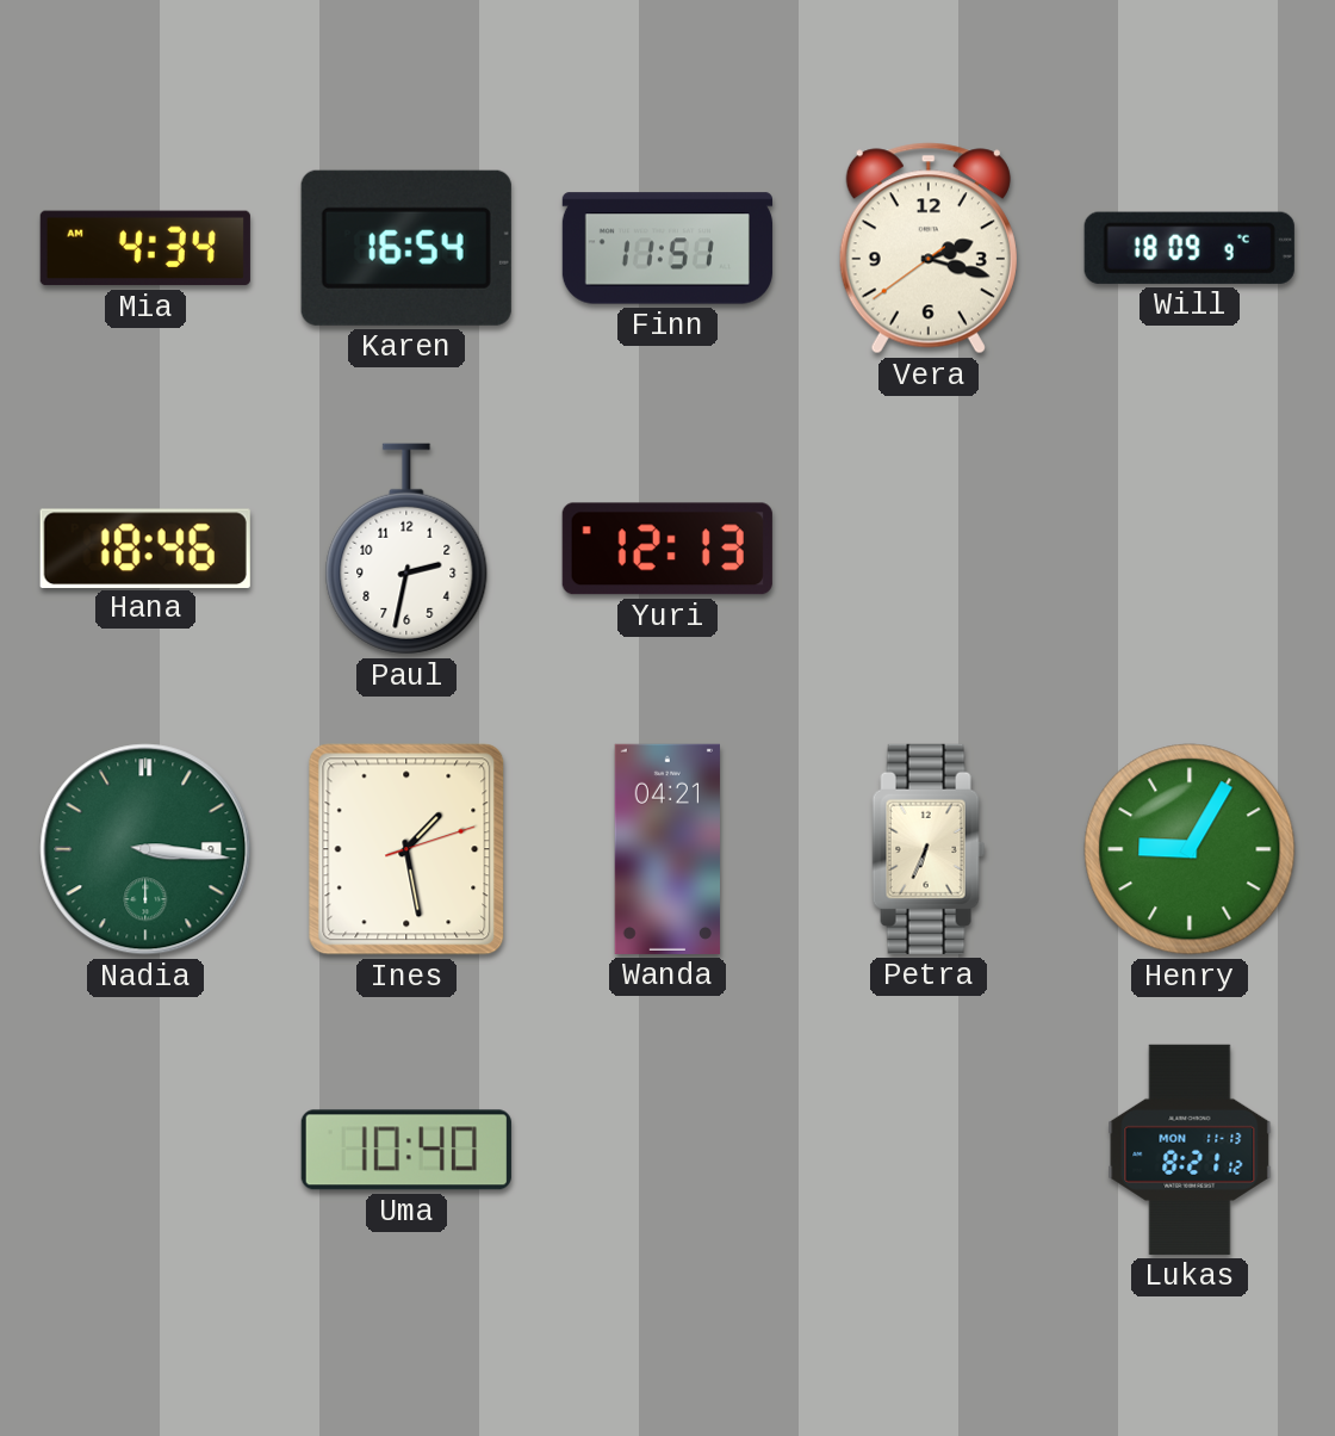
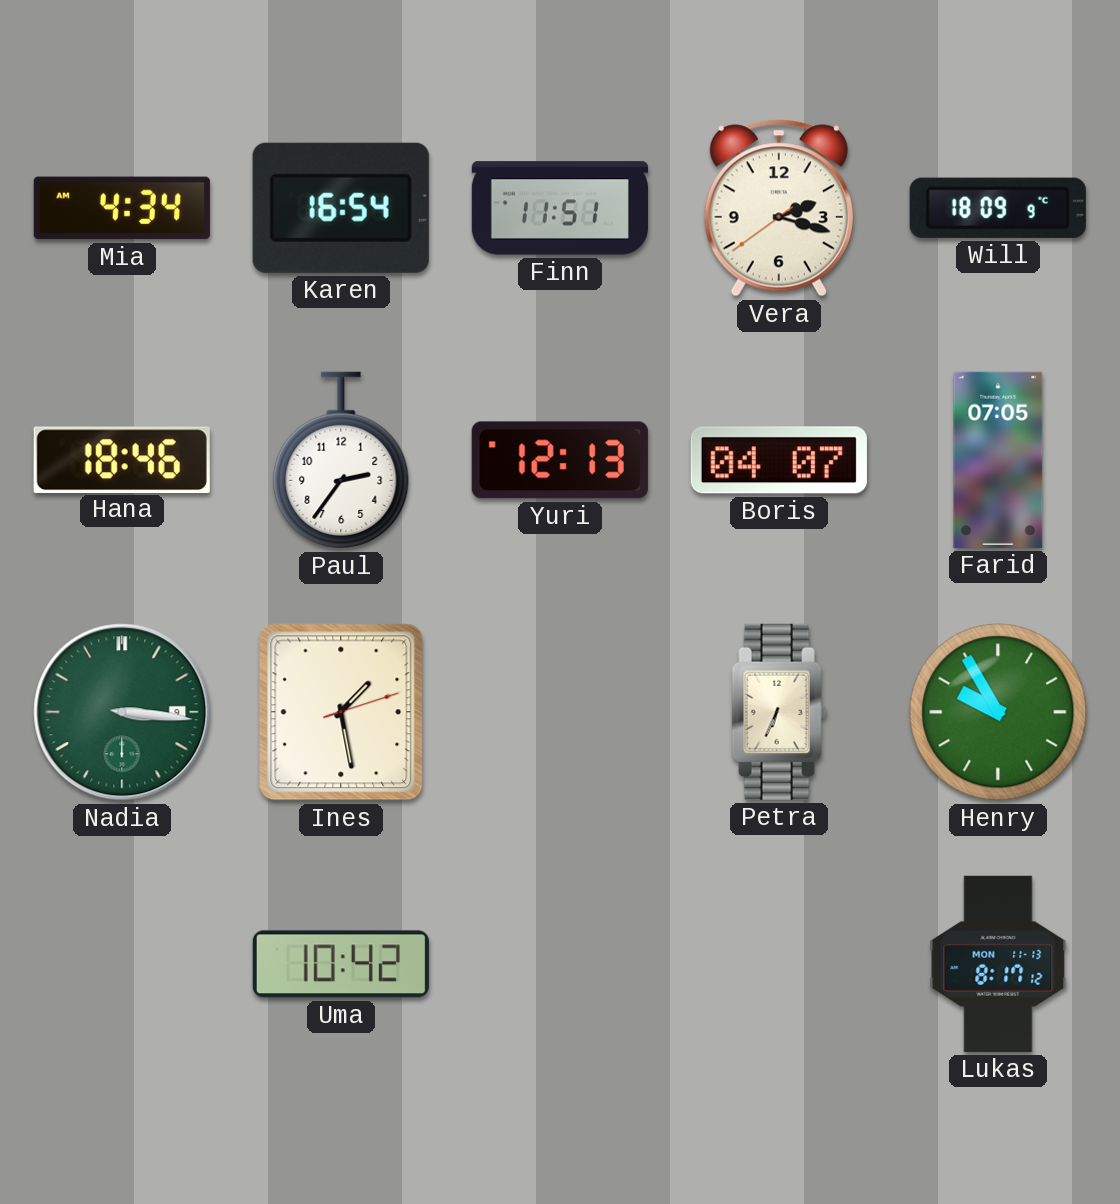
Paul: 2:32 -> 2:36 (341, 460)
Boris: none -> 04:07 (779, 460)
Farid: none -> 07:05 (998, 460)
Wanda: 04:21 -> none (667, 849)
Henry: 9:05 -> 9:55 (998, 712)
Uma: 10:40 -> 10:42 (341, 964)
Lukas: 8:21 -> 8:17 (998, 964)
